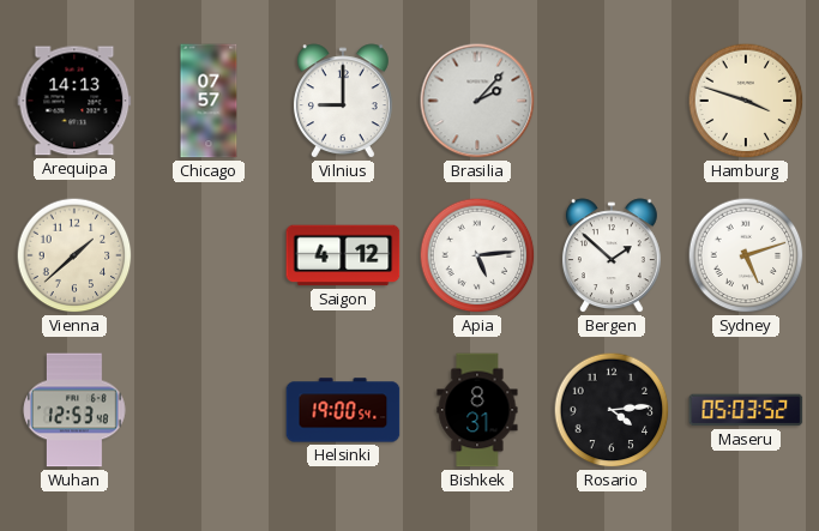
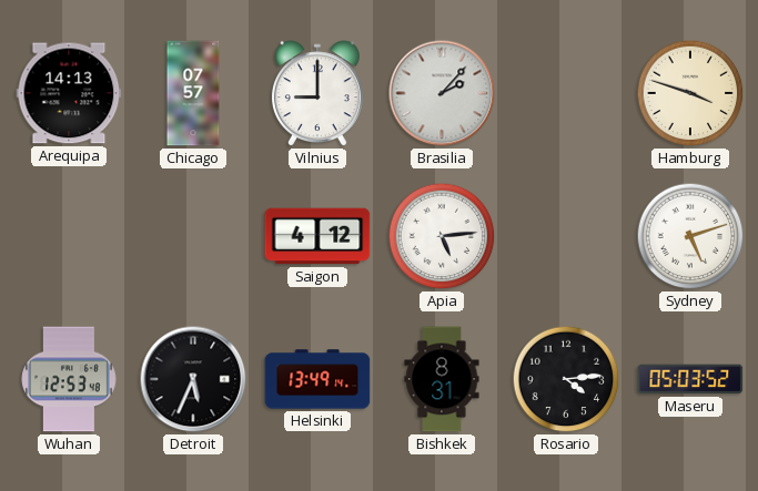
Vienna: 1:38 -> none (74, 255)
Bergen: 1:52 -> none (612, 257)
Detroit: none -> 5:34 (193, 379)
Helsinki: 19:00 -> 13:49 (317, 379)
